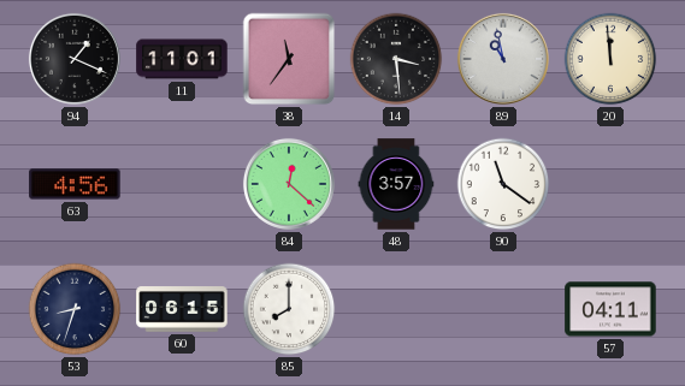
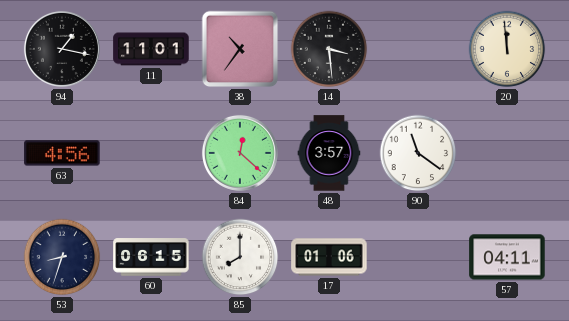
94: 1:19 -> 1:17 (62, 49)
38: 11:36 -> 10:36 (240, 49)
89: 10:58 -> none (503, 59)
17: none -> 01:06 (329, 257)
